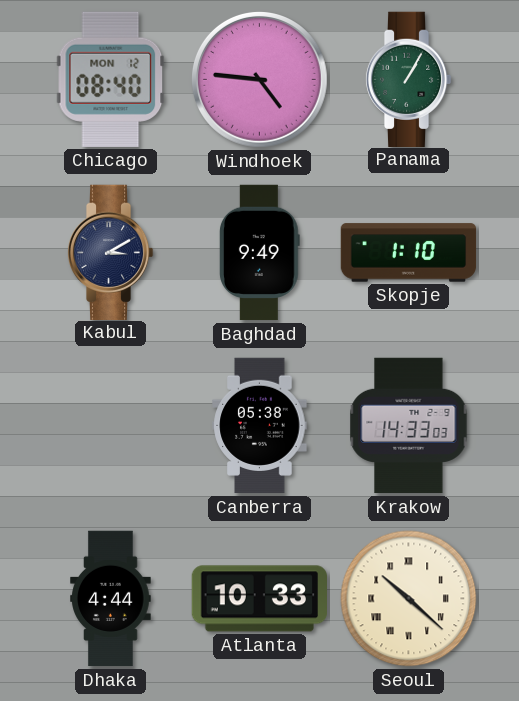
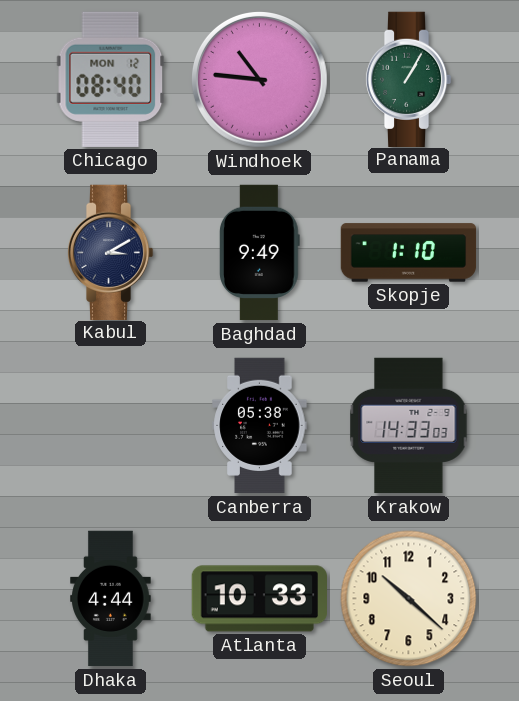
Windhoek: 4:46 -> 10:46 (259, 79)
Seoul numerals: Roman -> Arabic (409, 599)
